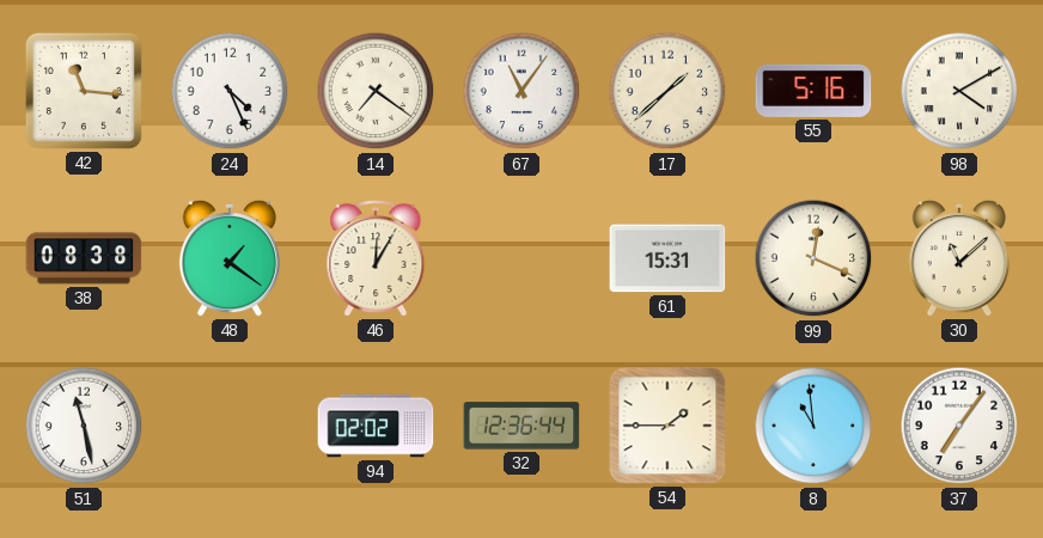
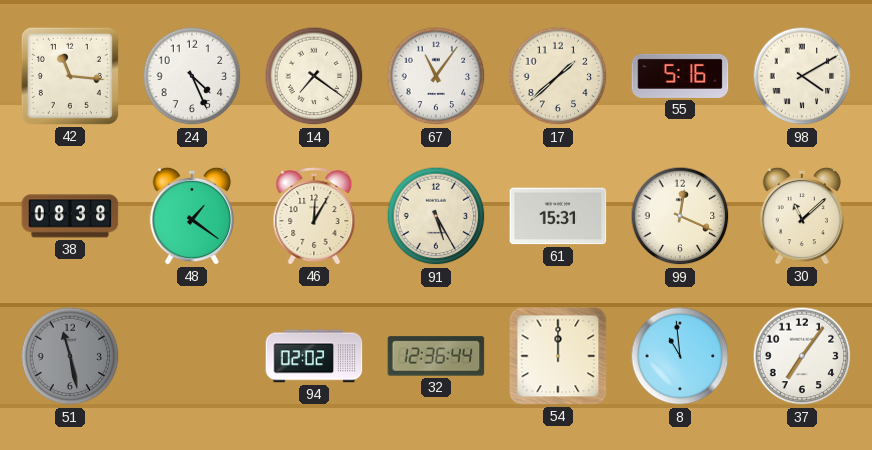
91: none -> 5:25 (436, 216)
51 dial: white -> grey (70, 356)
54: 1:45 -> 12:00 (558, 356)
